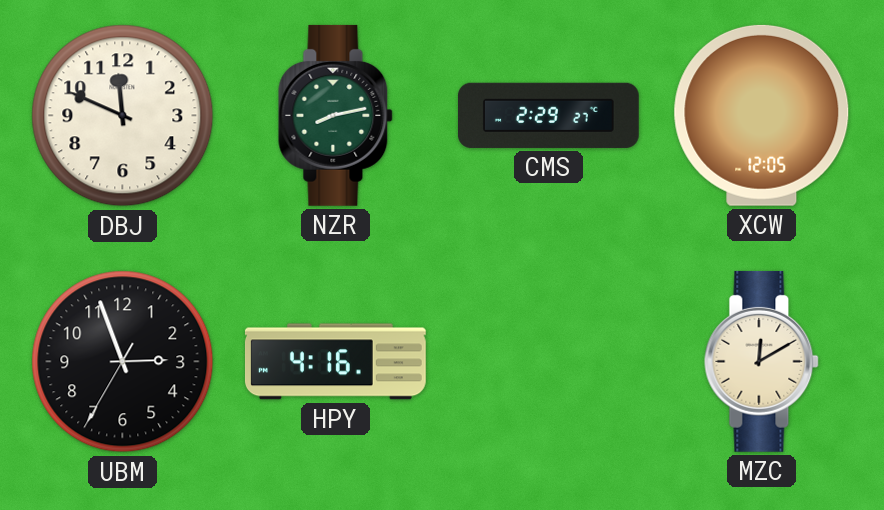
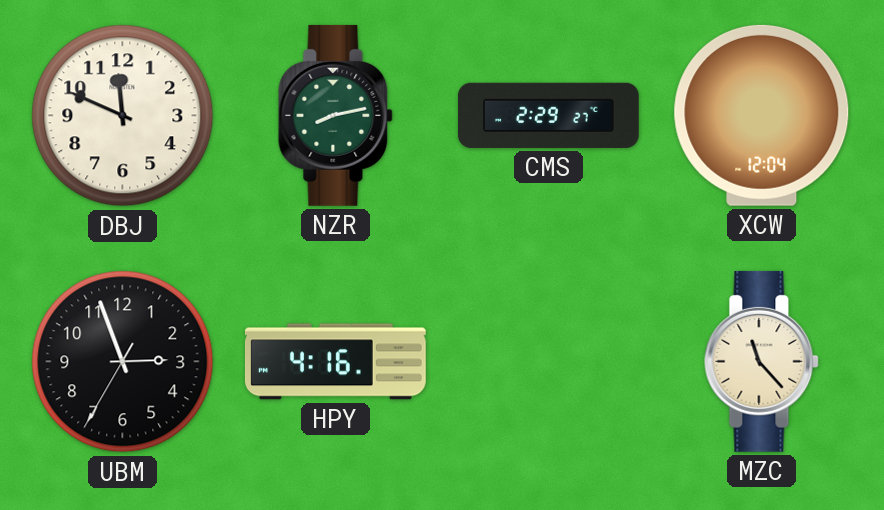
XCW: 12:05 -> 12:04 (762, 115)
MZC: 12:10 -> 11:23 (762, 361)
